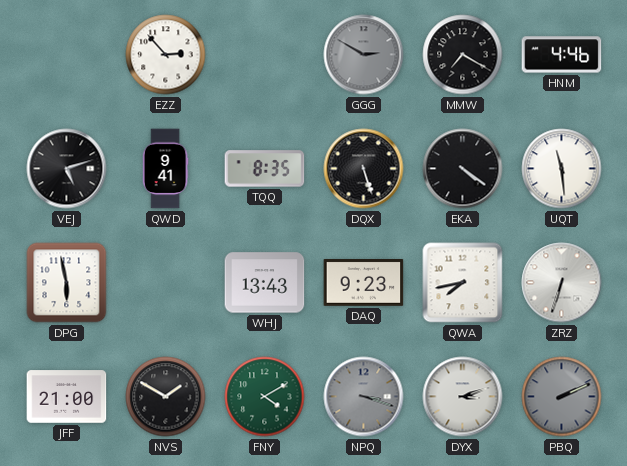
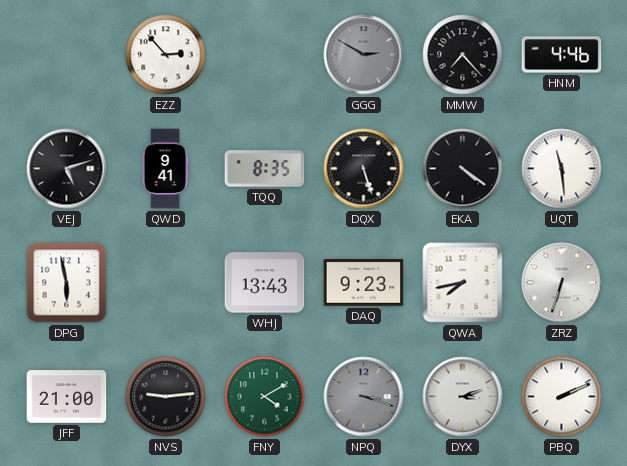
MMW: 7:20 -> 7:23 (463, 55)
NVS: 1:50 -> 9:14 (166, 397)
PBQ dial: grey -> white (562, 397)
